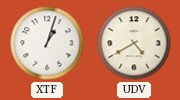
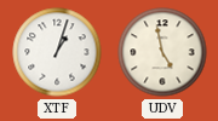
UDV: 4:40 -> 4:58 (162, 52)
